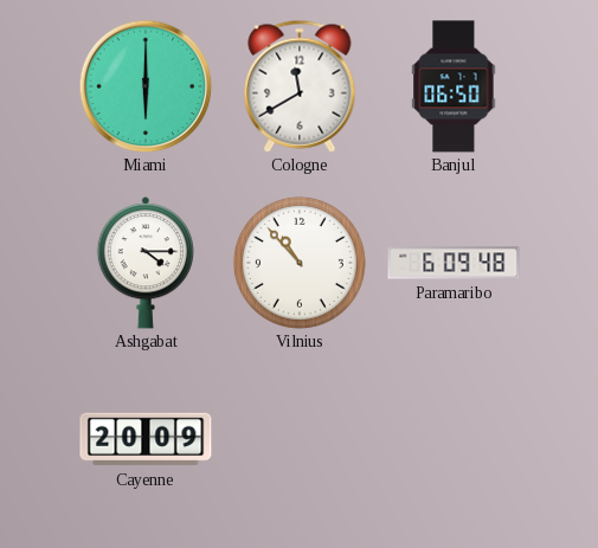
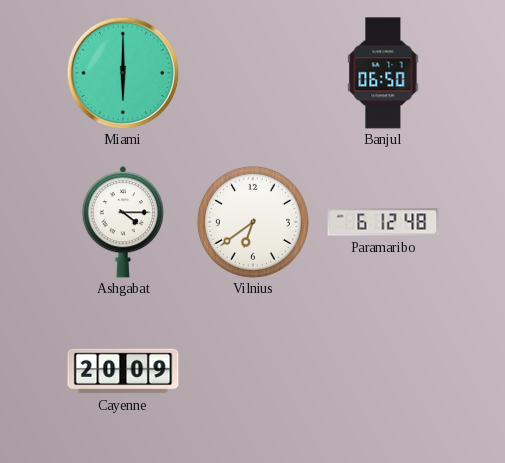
Cologne: 11:40 -> none (300, 86)
Vilnius: 10:53 -> 6:39 (253, 222)
Paramaribo: 6:09 -> 6:12 (383, 222)
